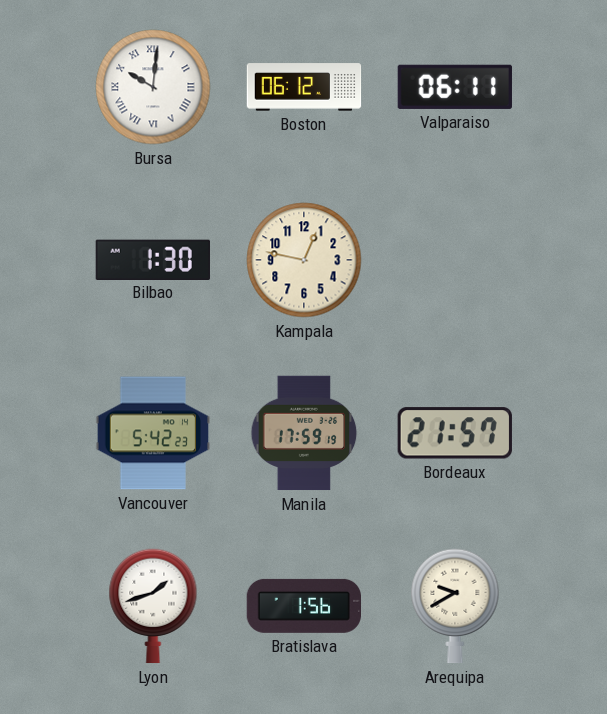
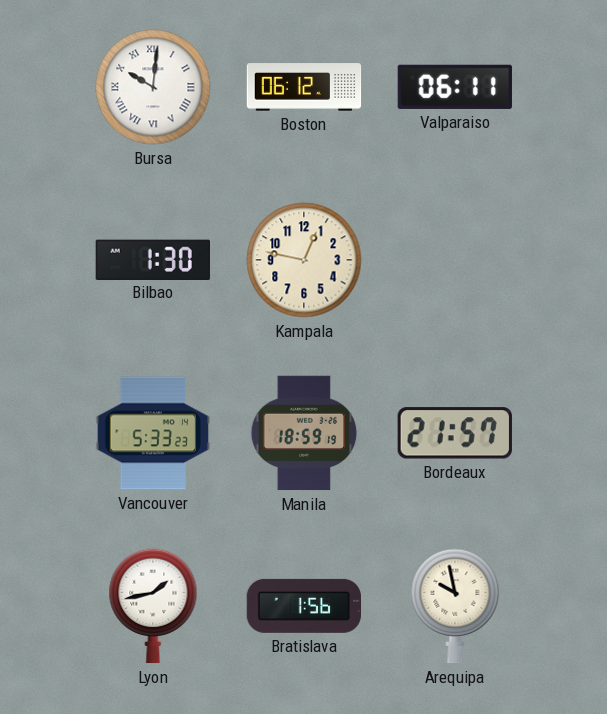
Vancouver: 5:42 -> 5:33 (153, 433)
Manila: 17:59 -> 18:59 (304, 433)
Lyon: 1:42 -> 1:43 (153, 606)
Arequipa: 9:40 -> 9:58 (455, 606)
